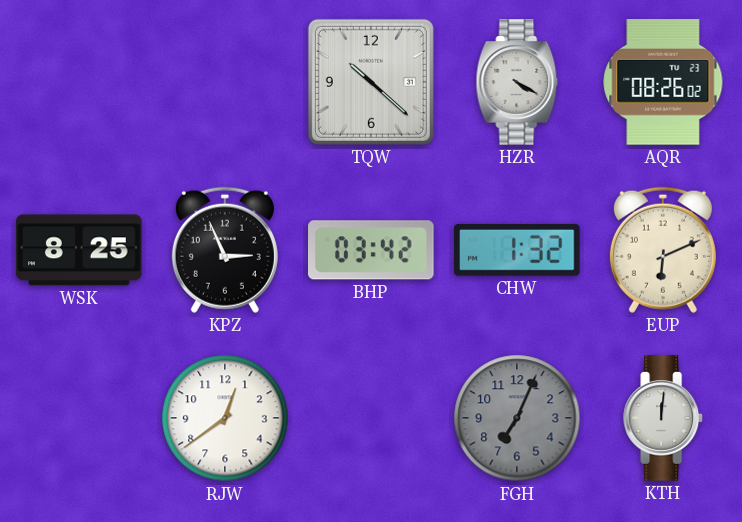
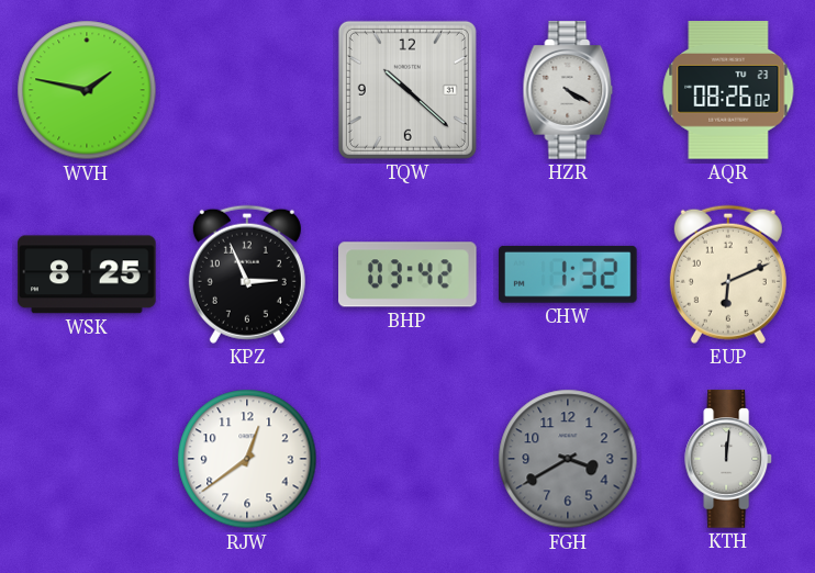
WVH: none -> 1:47 (87, 90)
FGH: 7:04 -> 3:40 (568, 459)
